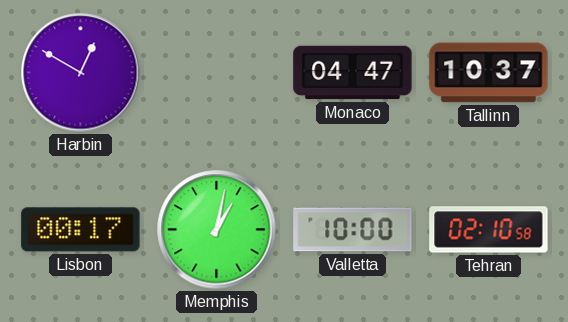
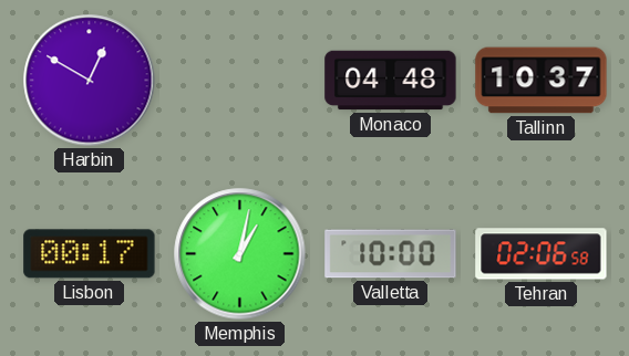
Monaco: 04:47 -> 04:48 (391, 81)
Tehran: 02:10 -> 02:06 (542, 254)
